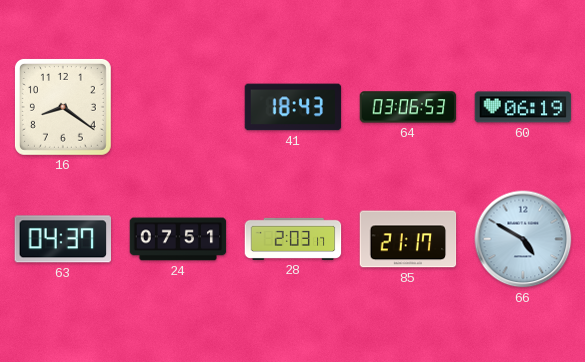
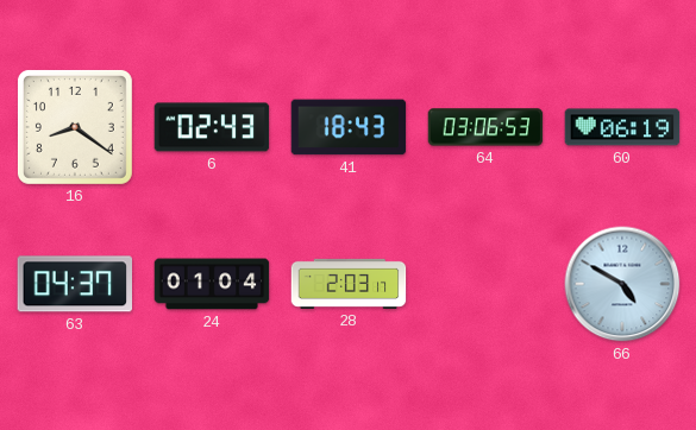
6: none -> 02:43 (212, 127)
24: 07:51 -> 01:04 (212, 284)
85: 21:17 -> none (408, 239)
